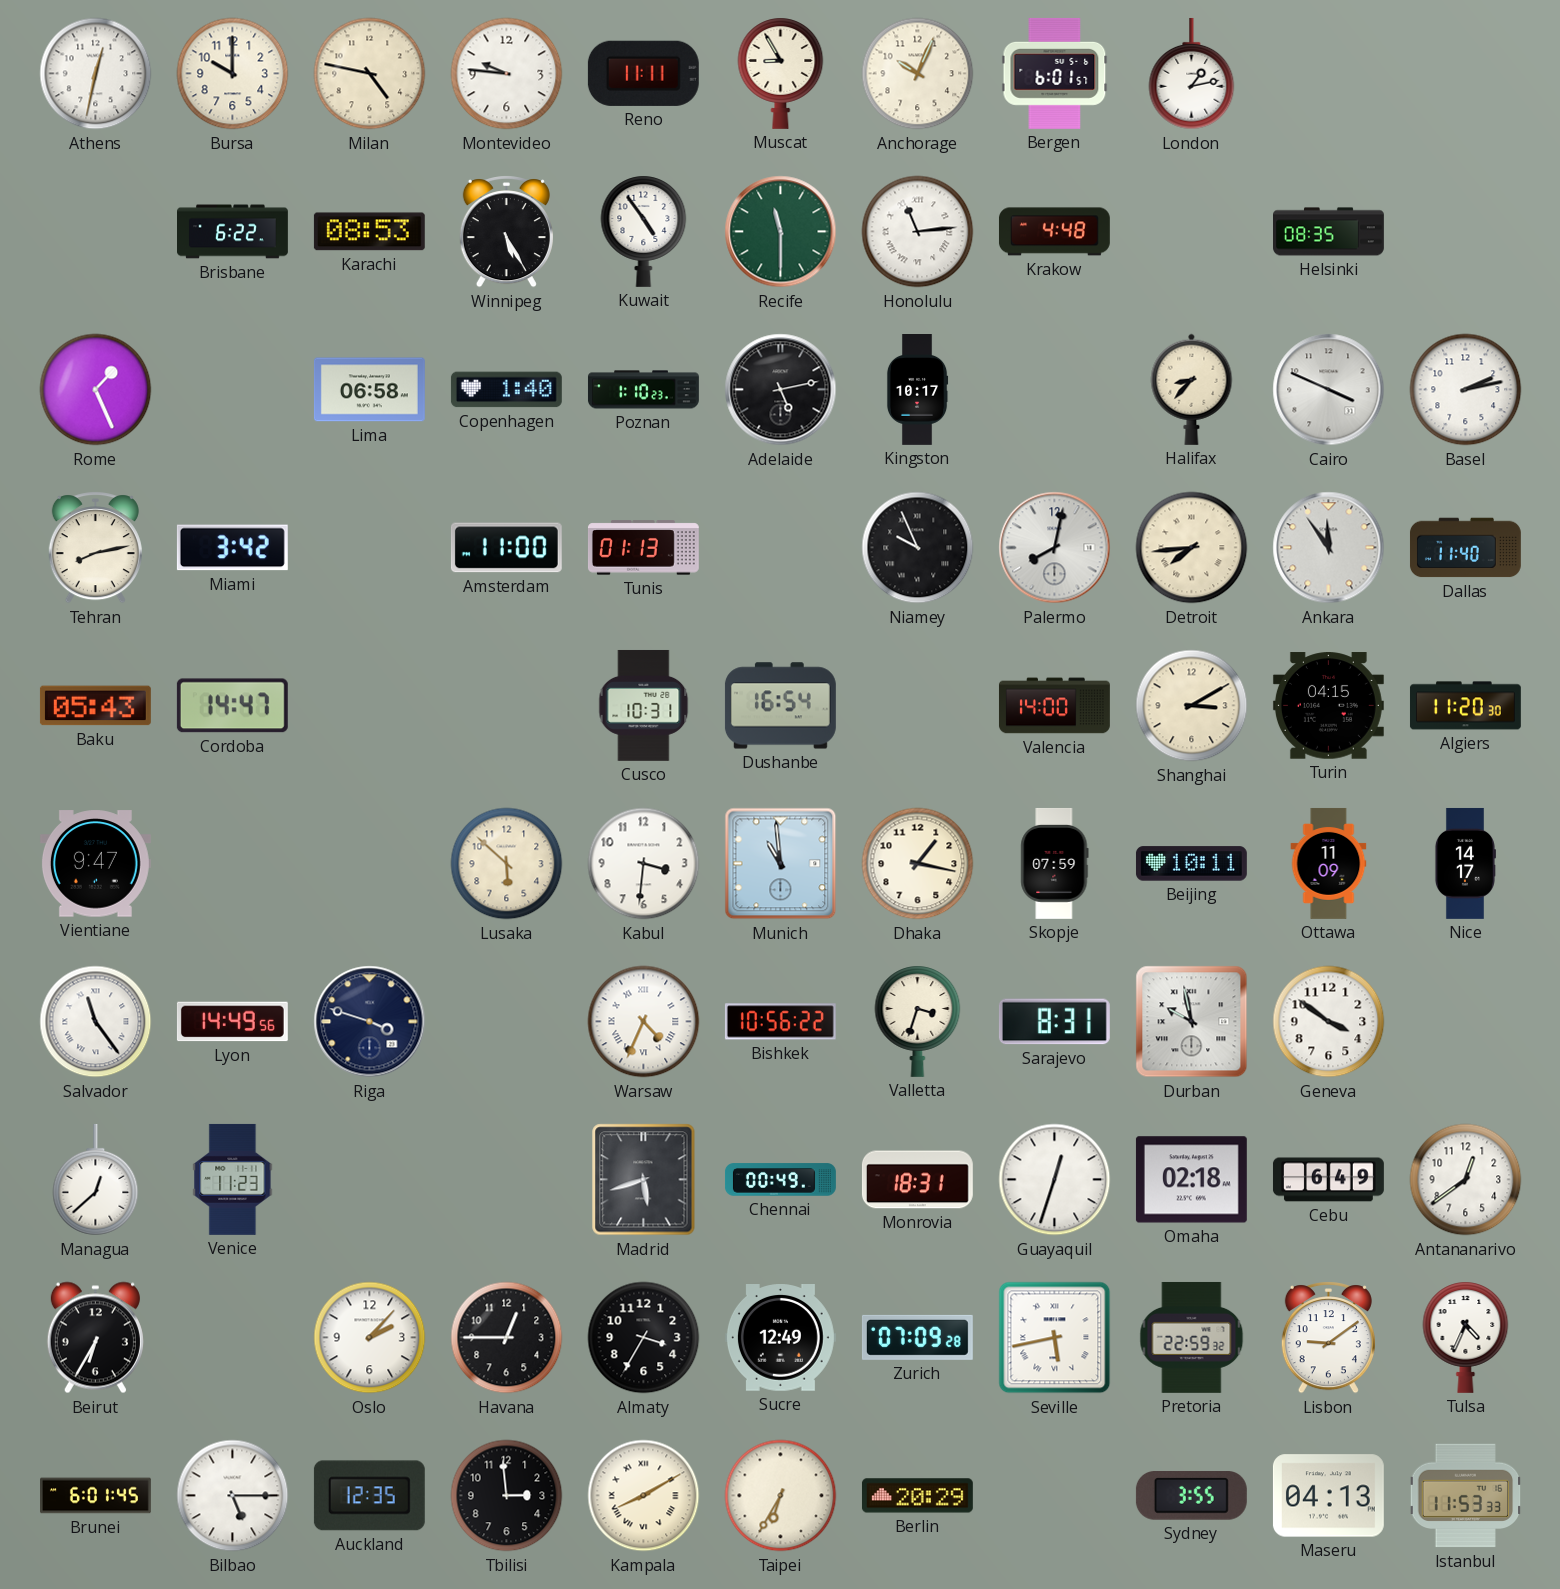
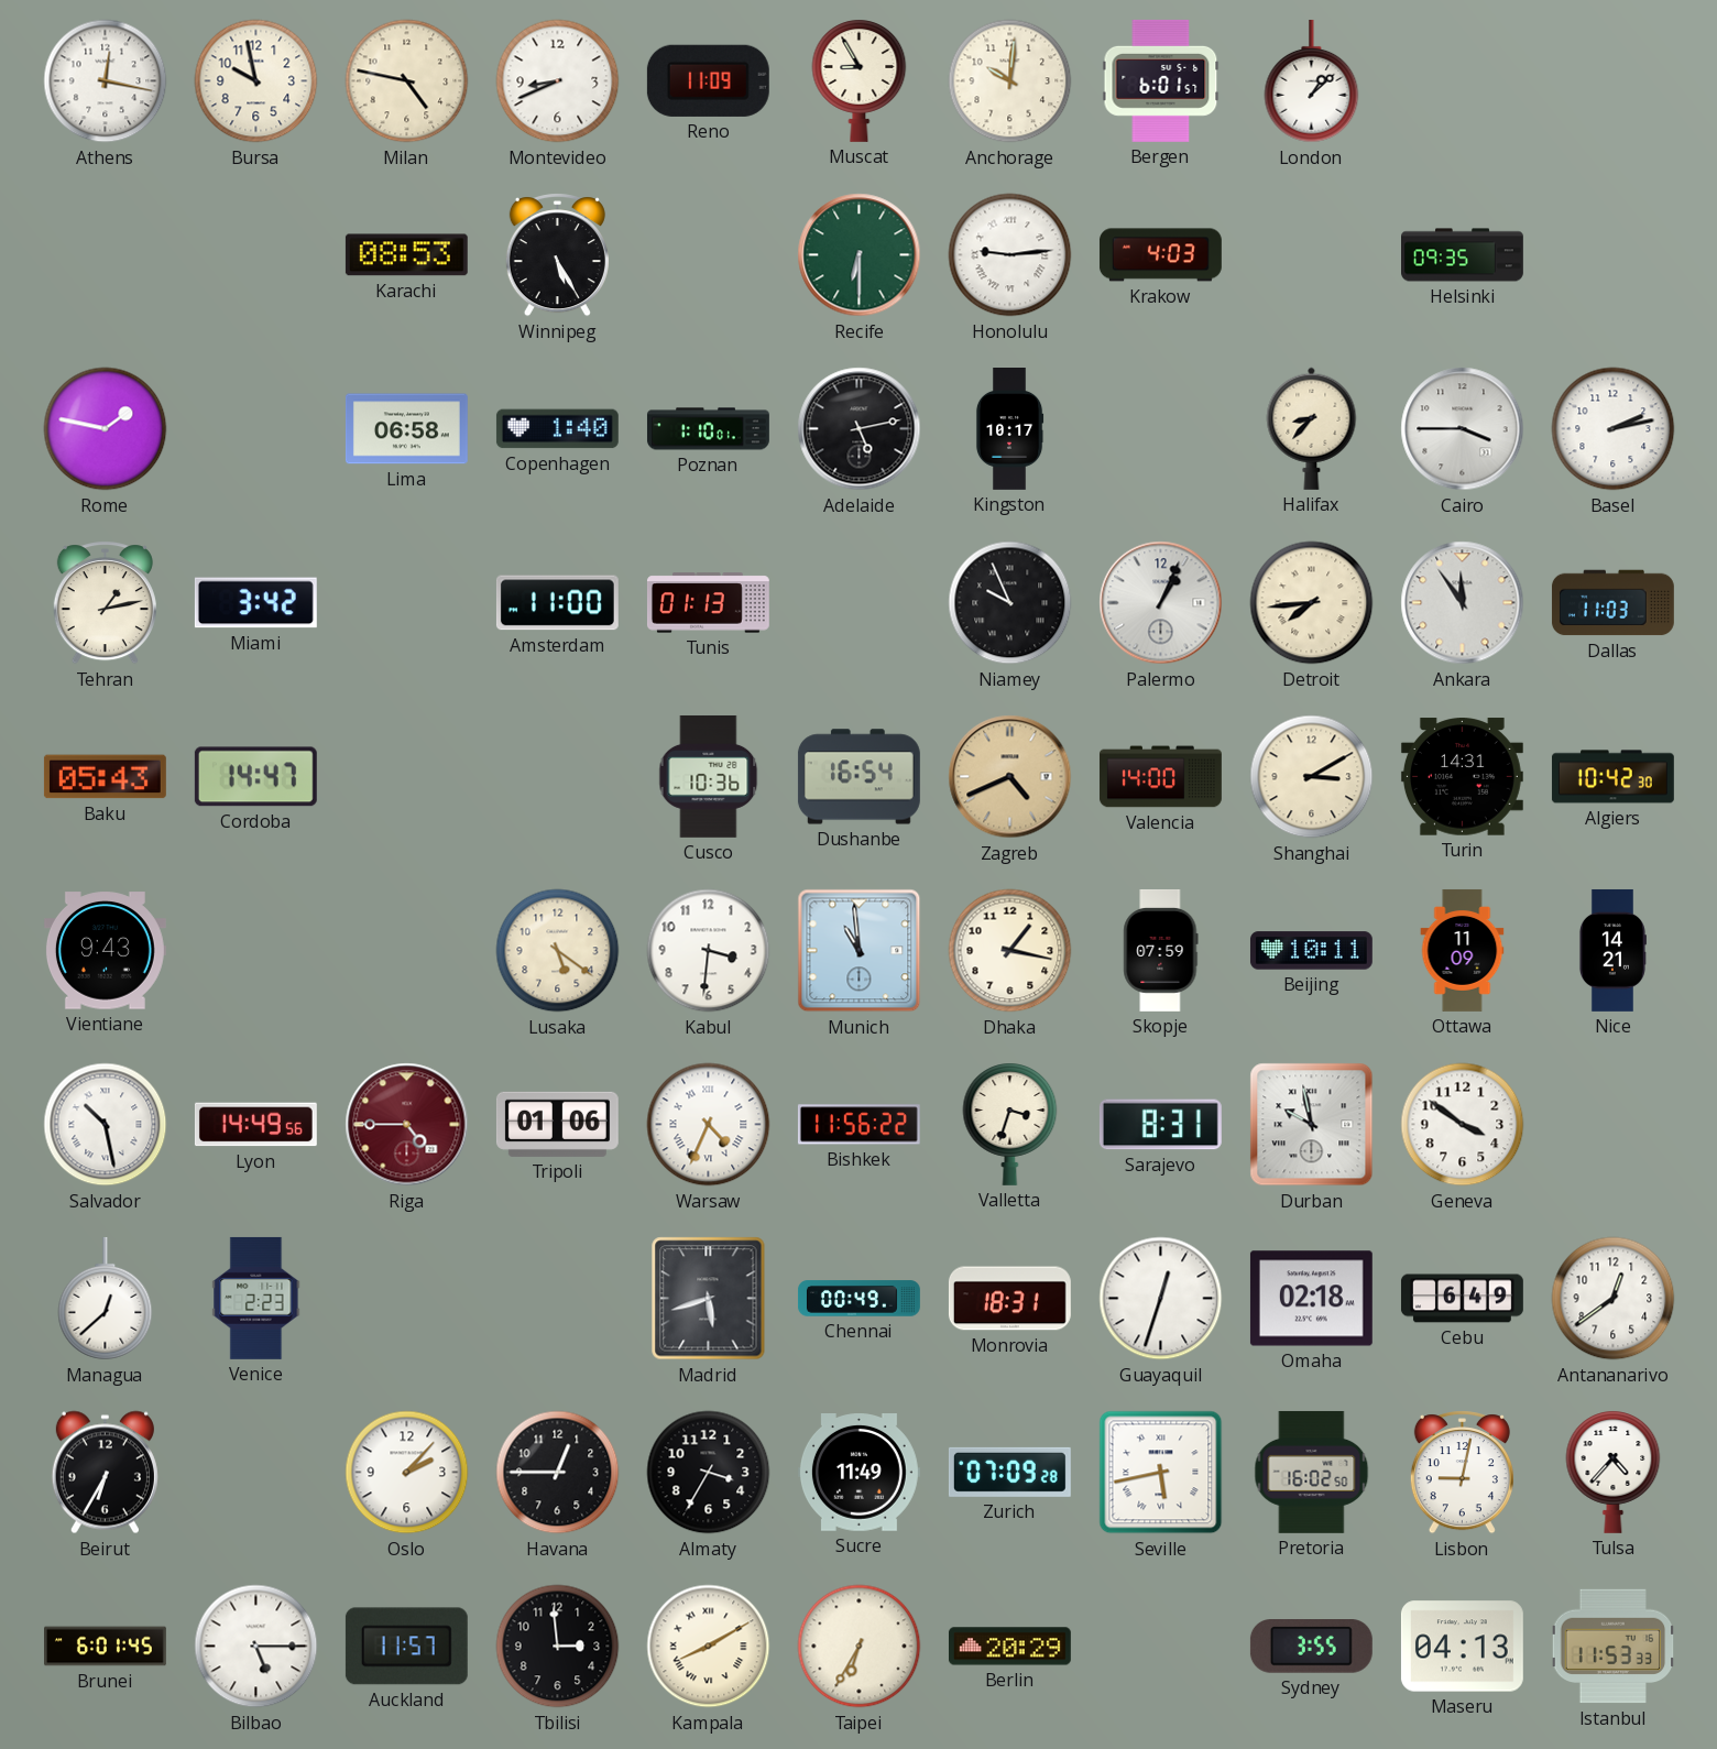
Athens: 12:32 -> 12:17 (106, 81)
Bursa: 10:00 -> 9:58 (256, 81)
Montevideo: 9:46 -> 8:41 (558, 81)
Reno: 11:11 -> 11:09 (708, 80)
Anchorage: 10:04 -> 10:01 (1010, 81)
London: 1:13 -> 1:08 (1312, 81)
Brisbane: 6:22 -> none (233, 232)
Kuwait: 4:54 -> none (644, 231)
Recife: 11:30 -> 6:30 (860, 255)
Honolulu: 11:14 -> 9:14 (1010, 255)
Krakow: 4:48 -> 4:03 (1160, 255)
Helsinki: 08:35 -> 09:35 (1463, 255)
Rome: 1:26 -> 1:47 (106, 429)
Poznan: 1:10:23 -> 1:10:01 (708, 429)
Cairo: 3:49 -> 3:45 (1463, 429)
Tehran: 8:13 -> 1:13 (105, 603)
Palermo: 8:02 -> 1:04 (1161, 603)
Dallas: 11:40 -> 11:03 (1612, 603)
Cusco: 10:31 -> 10:36 (709, 776)
Zagreb: none -> 4:41 (1010, 777)
Turin: 04:15 -> 14:31 (1462, 777)
Algiers: 11:20 -> 10:42 (1612, 777)
Vientiane: 9:47 -> 9:43 (105, 951)
Lusaka: 5:52 -> 5:21 (558, 951)
Nice: 14:17 -> 14:21 (1612, 950)
Salvador: 11:24 -> 10:28 (106, 1125)
Riga: 3:48 -> 4:45 (407, 1125)
Riga dial: navy -> burgundy (407, 1125)
Tripoli: none -> 01:06 (557, 1124)
Bishkek: 10:56 -> 11:56 (859, 1125)
Venice: 11:23 -> 2:23 (256, 1298)
Sucre: 12:49 -> 11:49 (859, 1473)
Pretoria: 22:59 -> 16:02 (1312, 1472)
Lisbon: 9:09 -> 9:02 (1462, 1473)
Tulsa: 4:34 -> 4:37 (1614, 1472)
Auckland: 12:35 -> 11:57 (406, 1647)
